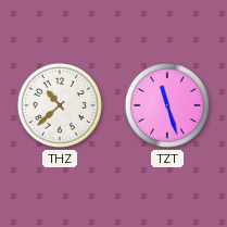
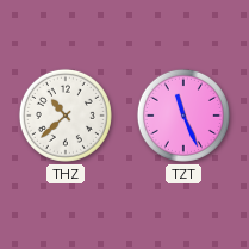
TZT: 11:27 -> 11:26 (183, 116)
